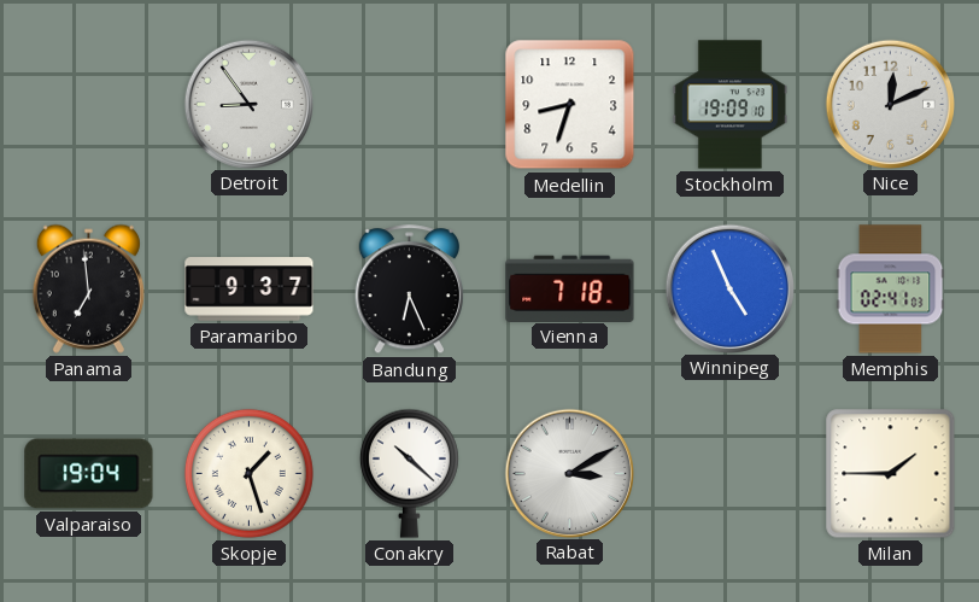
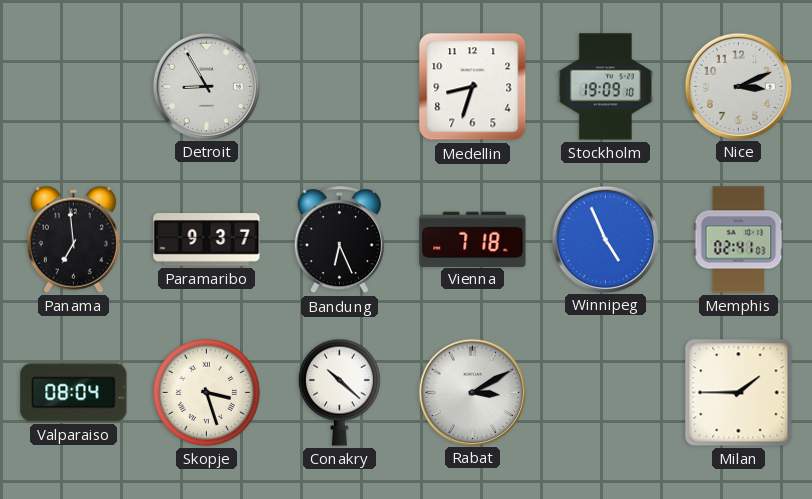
Detroit: 8:54 -> 8:55 (206, 86)
Nice: 12:11 -> 3:11 (738, 86)
Valparaiso: 19:04 -> 08:04 (74, 393)
Skopje: 1:27 -> 3:27 (206, 392)
